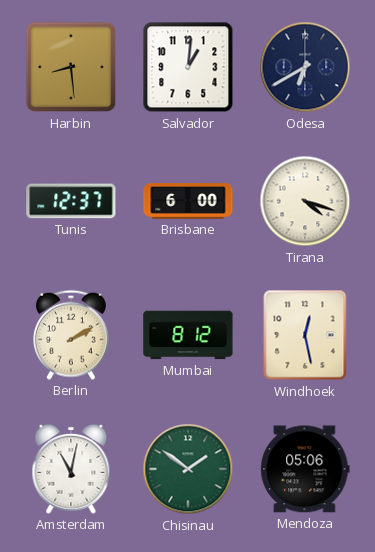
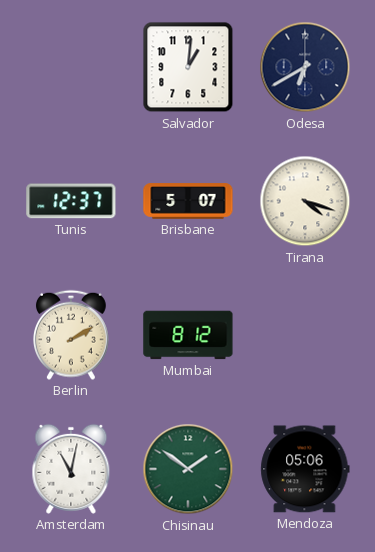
Harbin: 8:29 -> none (71, 67)
Brisbane: 6:00 -> 5:07 (188, 201)
Windhoek: 12:28 -> none (305, 335)
